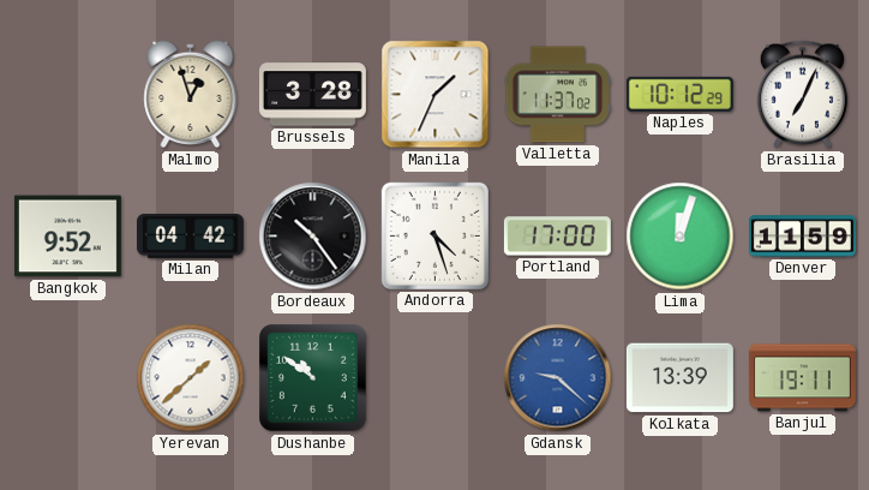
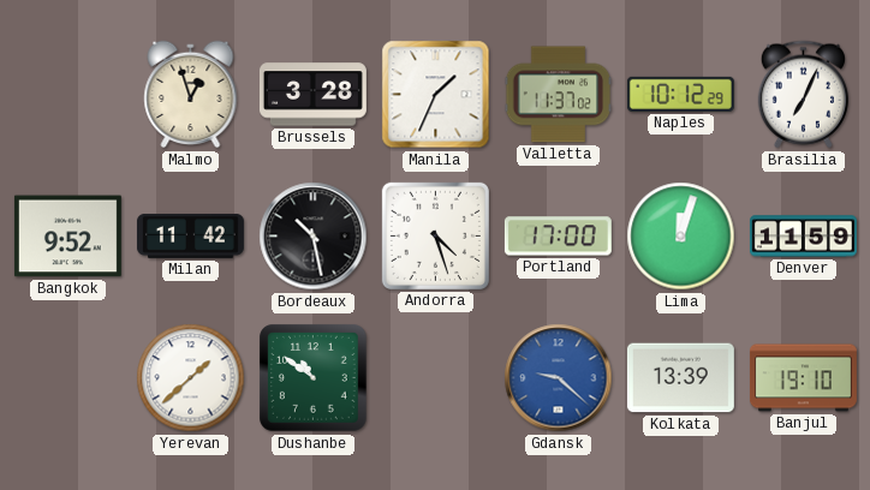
Milan: 04:42 -> 11:42 (190, 235)
Bordeaux: 10:24 -> 10:28 (314, 237)
Banjul: 19:11 -> 19:10 (803, 378)
